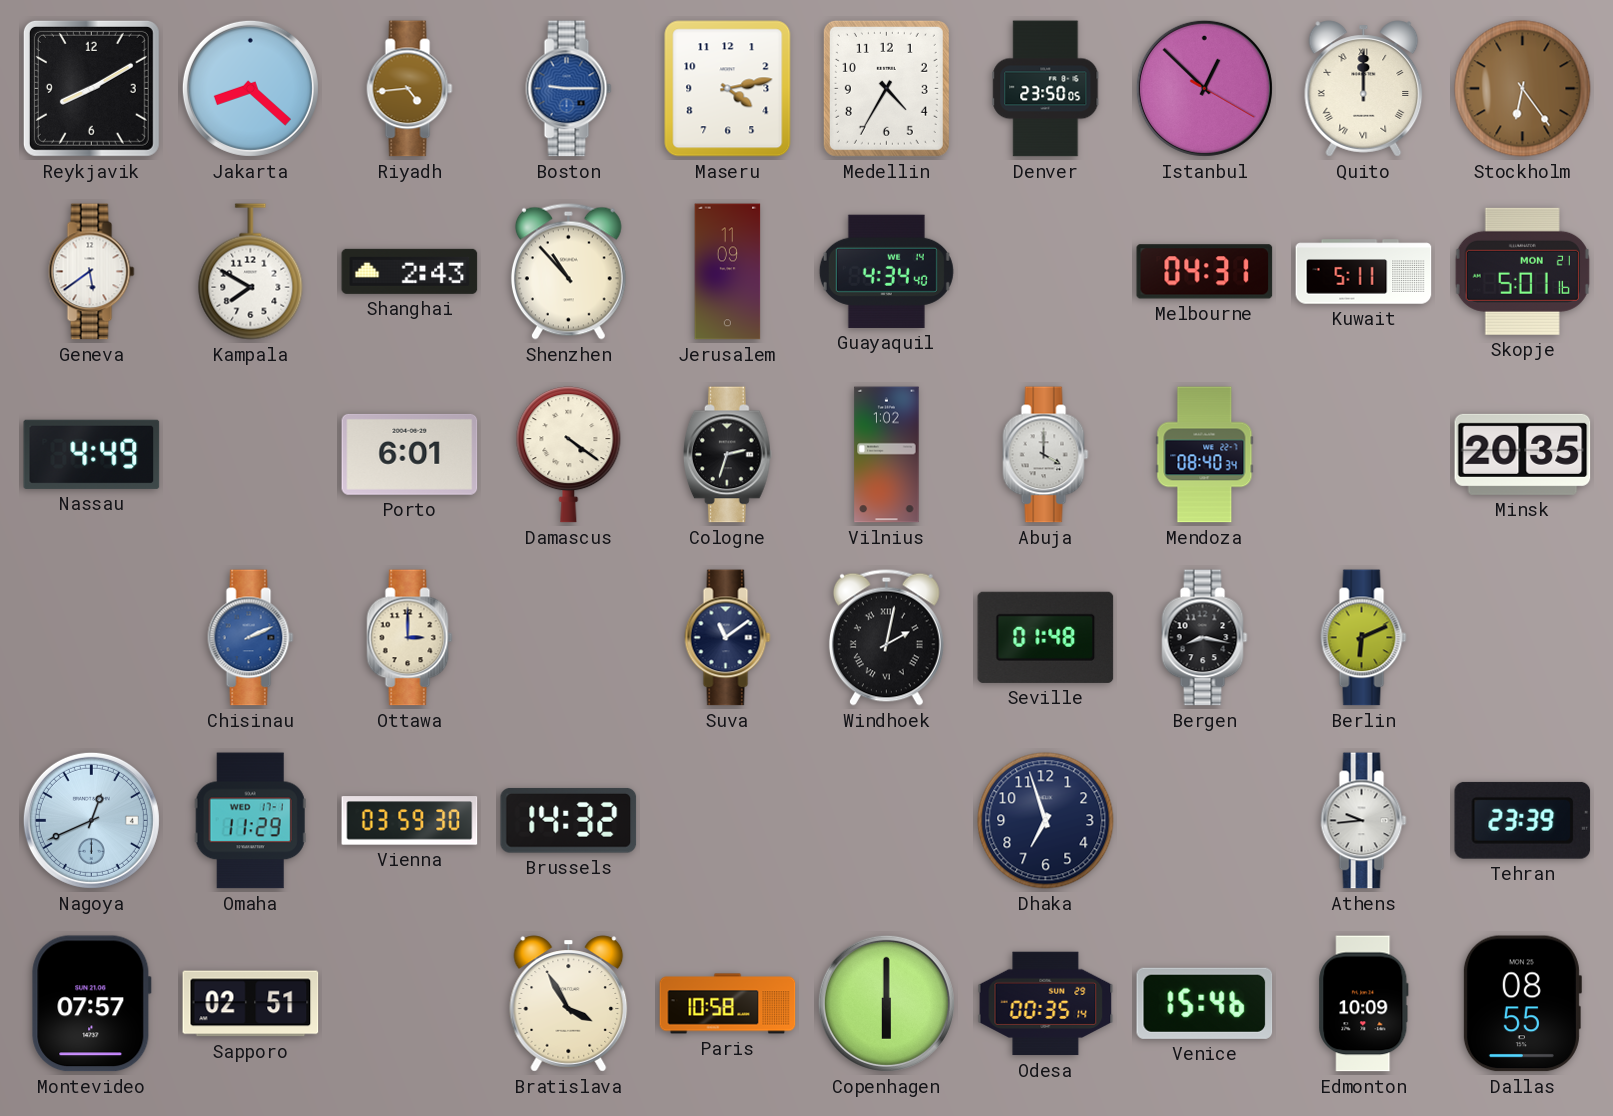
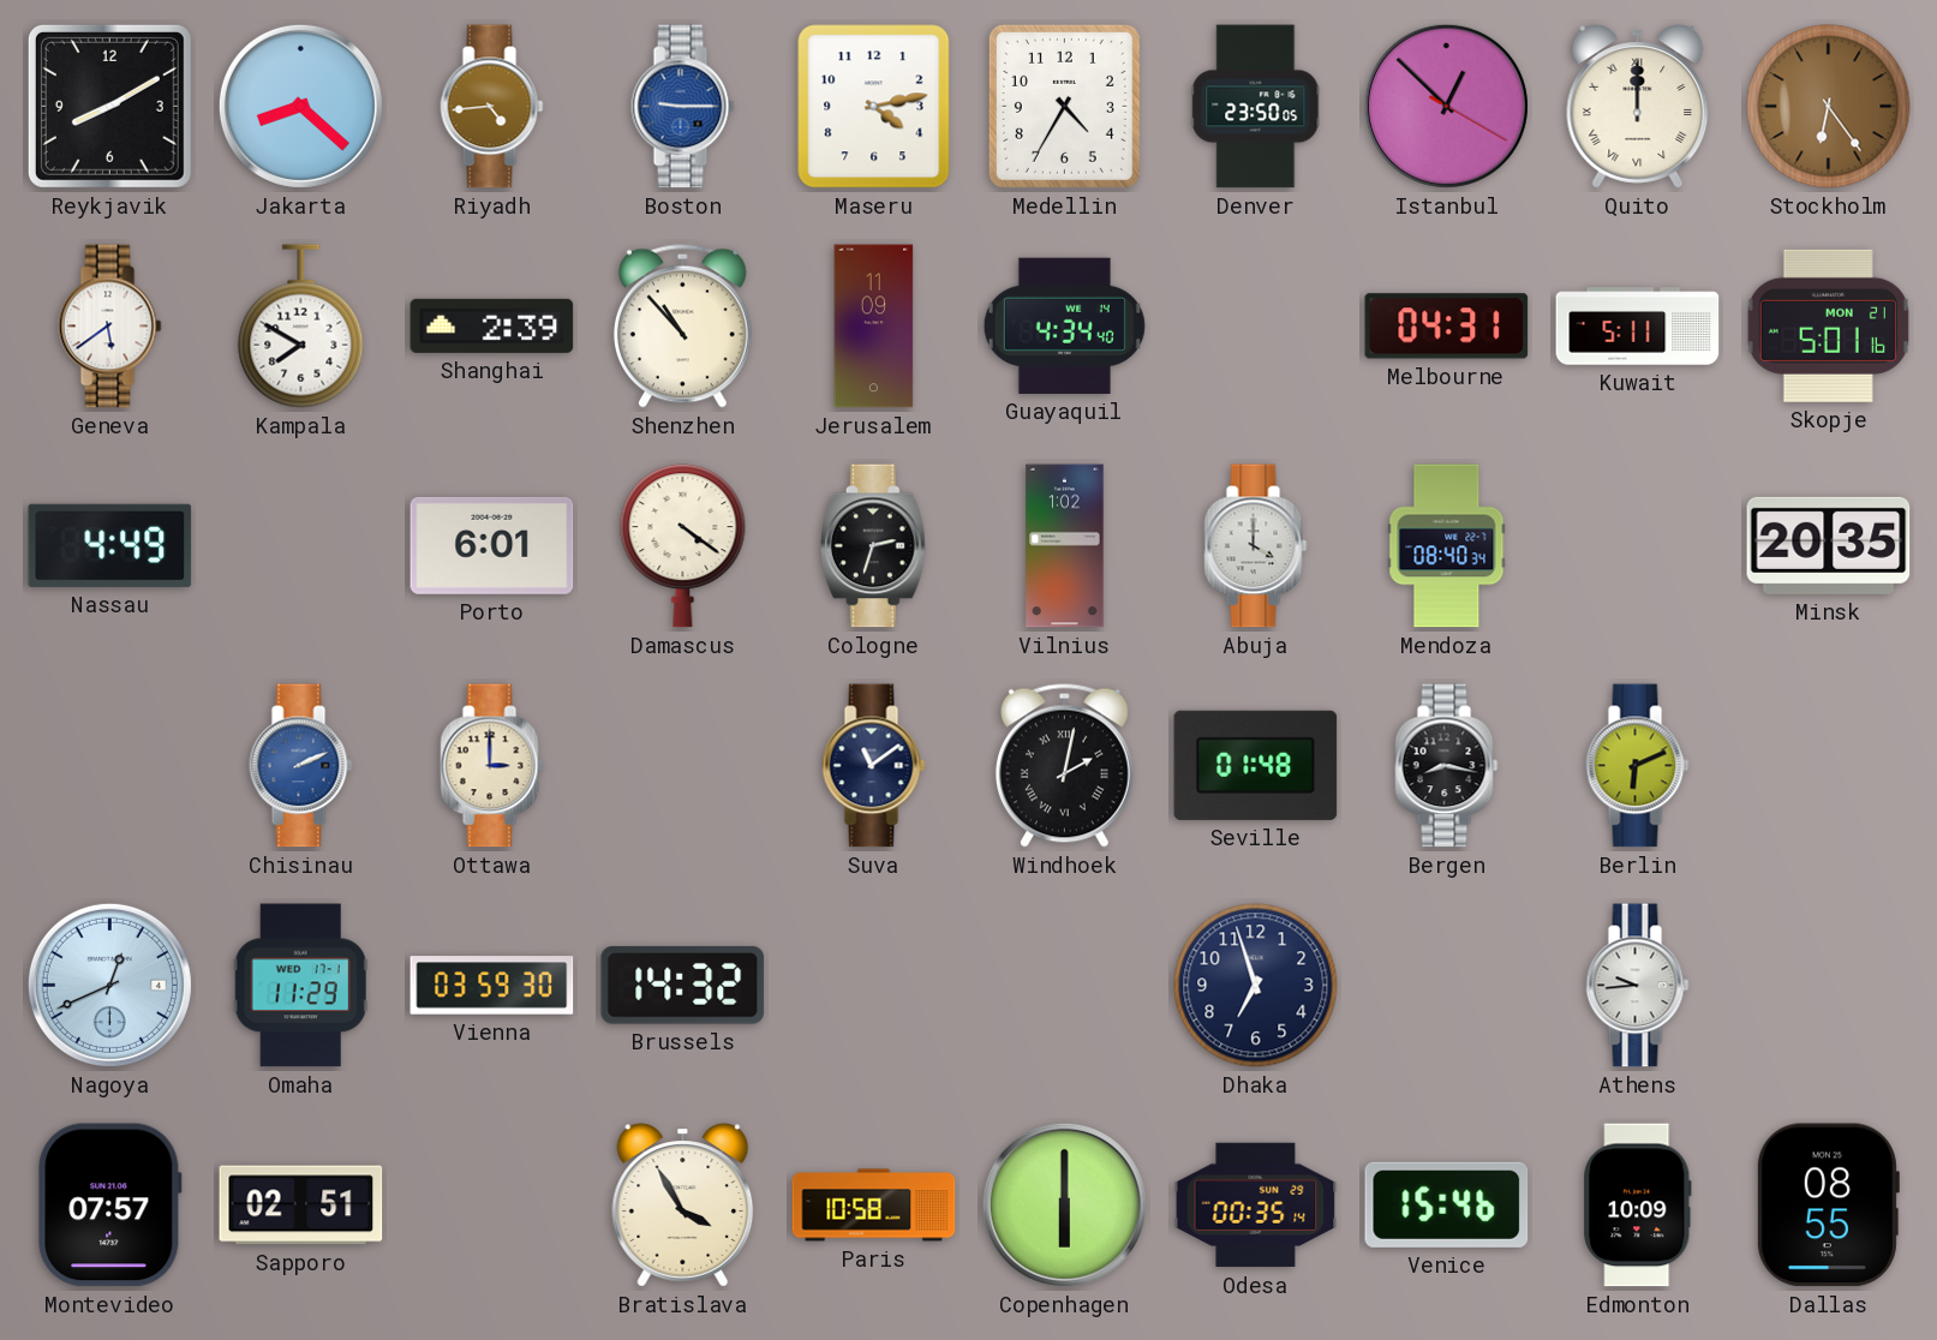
Shanghai: 2:43 -> 2:39 (492, 325)
Tehran: 23:39 -> none (1523, 820)
